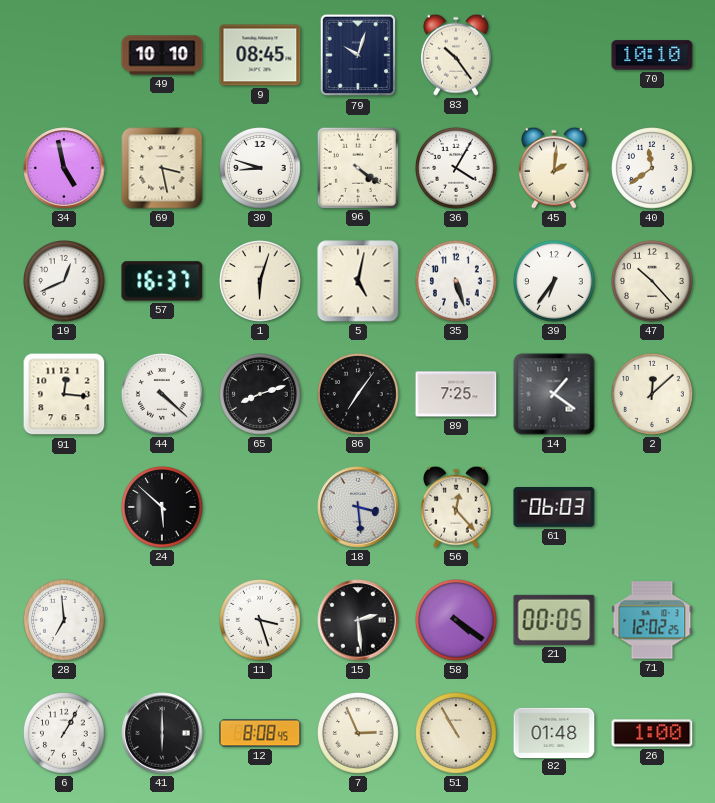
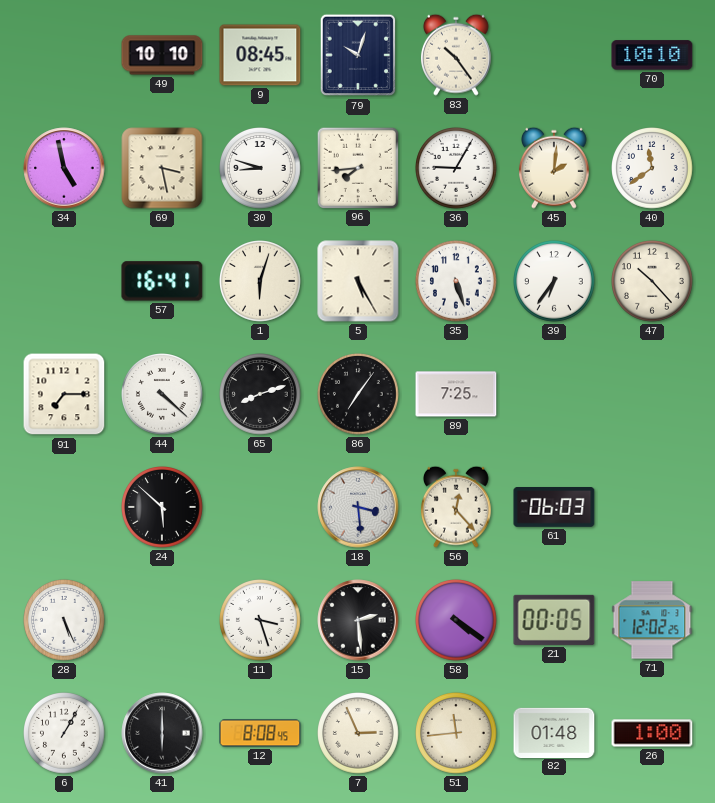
96: 4:21 -> 7:44 (357, 167)
36: 4:05 -> 9:05 (457, 169)
19: 12:41 -> none (65, 282)
57: 16:37 -> 16:41 (162, 281)
5: 5:02 -> 5:25 (358, 281)
91: 12:16 -> 7:15 (64, 394)
14: 1:21 -> none (554, 394)
2: 12:08 -> none (653, 395)
28: 6:59 -> 5:26 (65, 621)
51: 10:55 -> 11:44 (457, 734)
